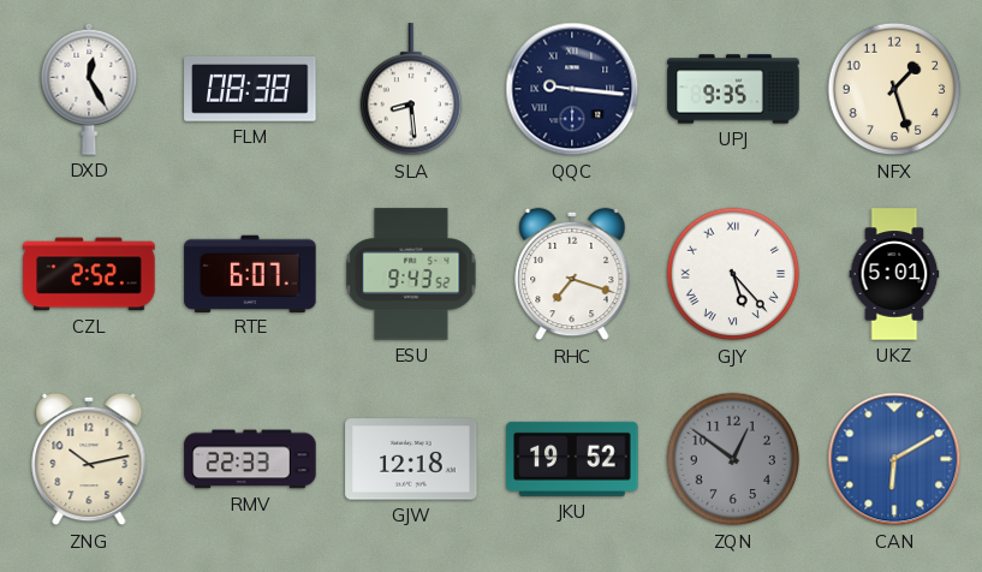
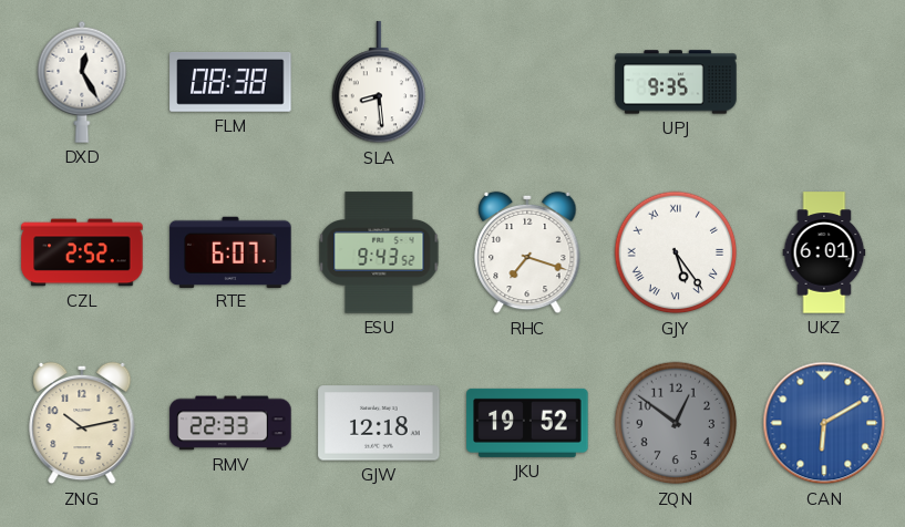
QQC: 9:16 -> none (572, 89)
NFX: 1:27 -> none (894, 89)
GJY: 5:23 -> 5:24 (676, 252)
UKZ: 5:01 -> 6:01 (824, 252)
